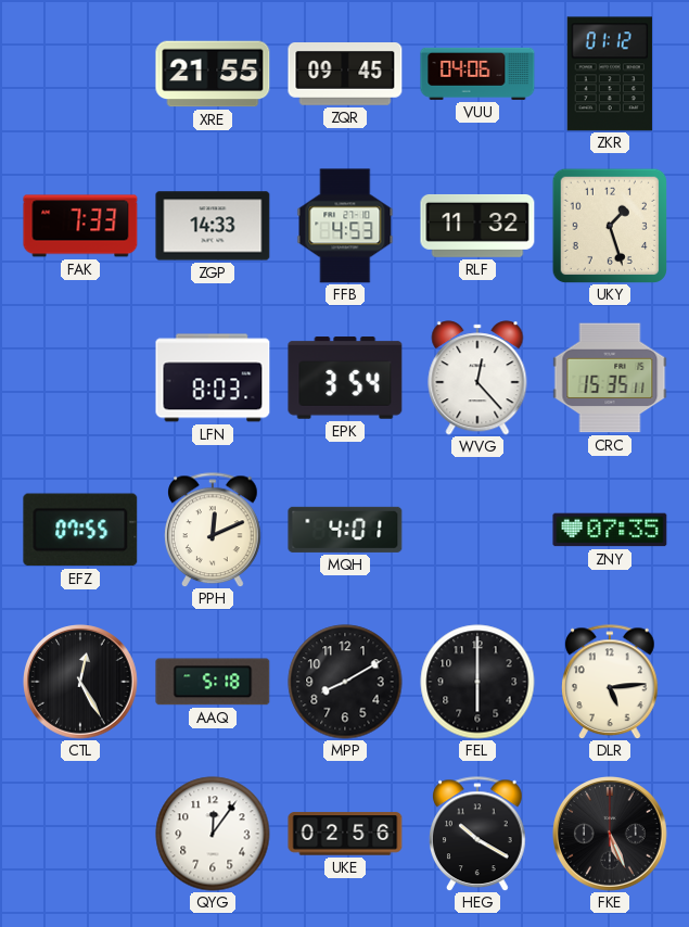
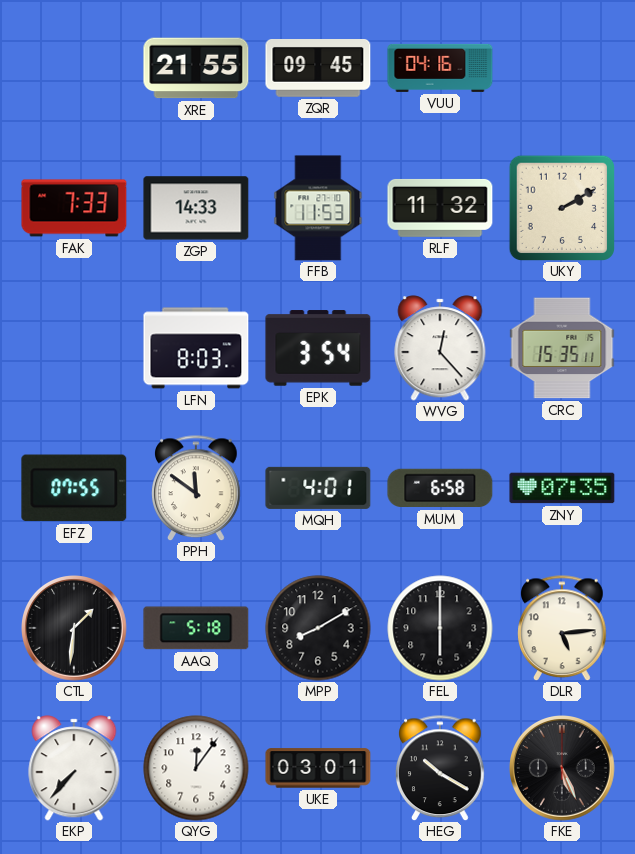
VUU: 04:06 -> 04:16 (440, 68)
ZKR: 01:12 -> none (610, 74)
FFB: 4:53 -> 11:53 (318, 208)
UKY: 1:27 -> 2:10 (561, 207)
PPH: 12:11 -> 11:51 (196, 488)
MUM: none -> 6:58 (440, 488)
CTL: 12:25 -> 1:31 (75, 629)
EKP: none -> 7:37 (74, 768)
UKE: 02:56 -> 03:01 (318, 768)
